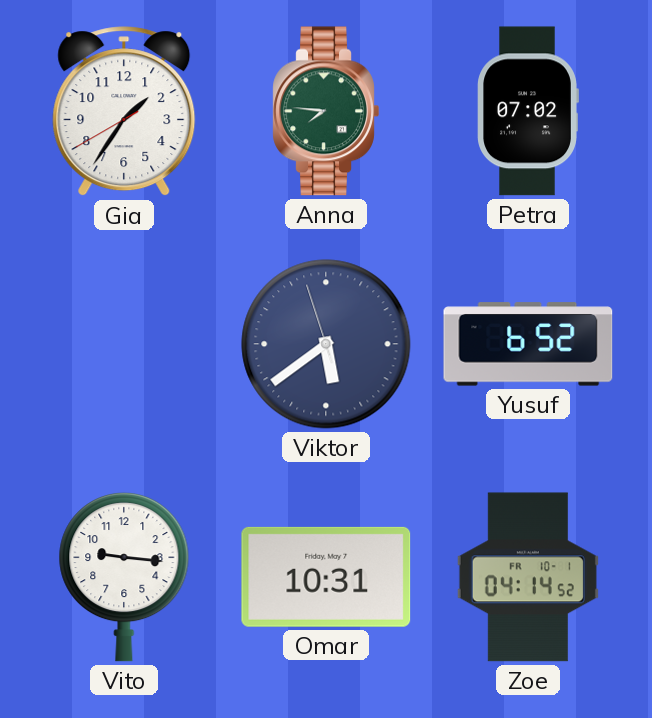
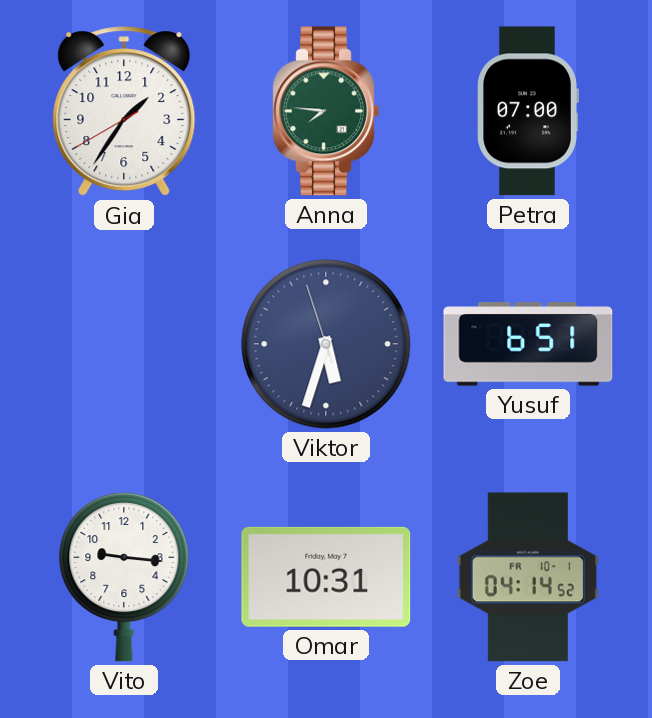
Petra: 07:02 -> 07:00 (528, 111)
Viktor: 5:38 -> 5:32 (326, 344)
Yusuf: 6:52 -> 6:51 (528, 344)
